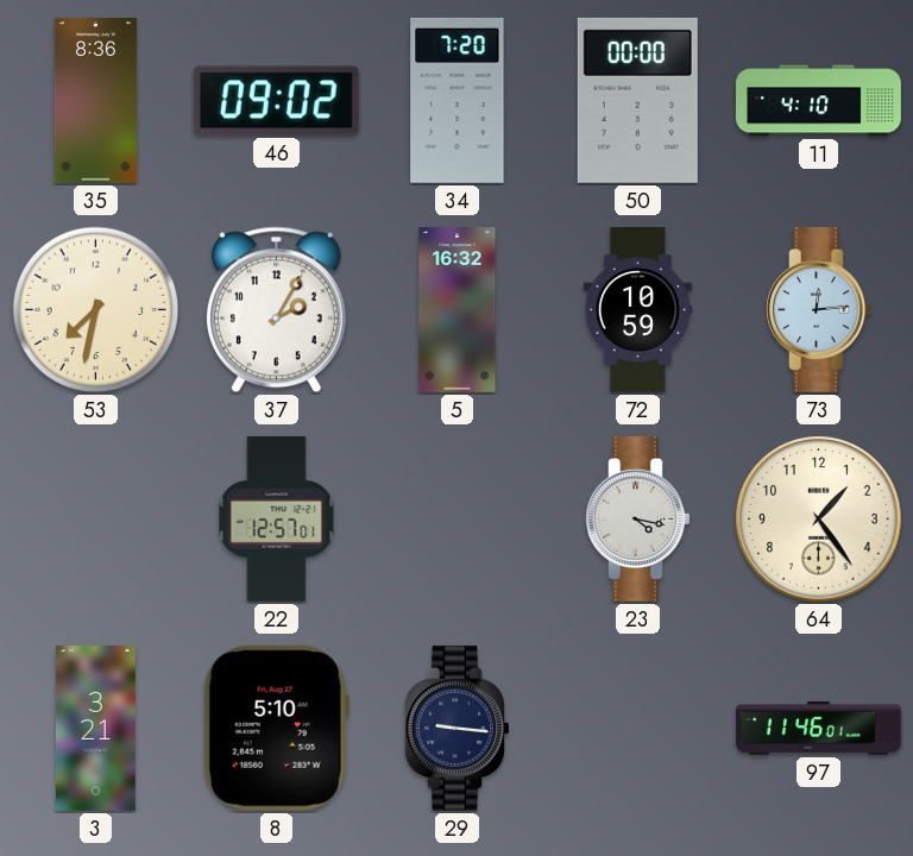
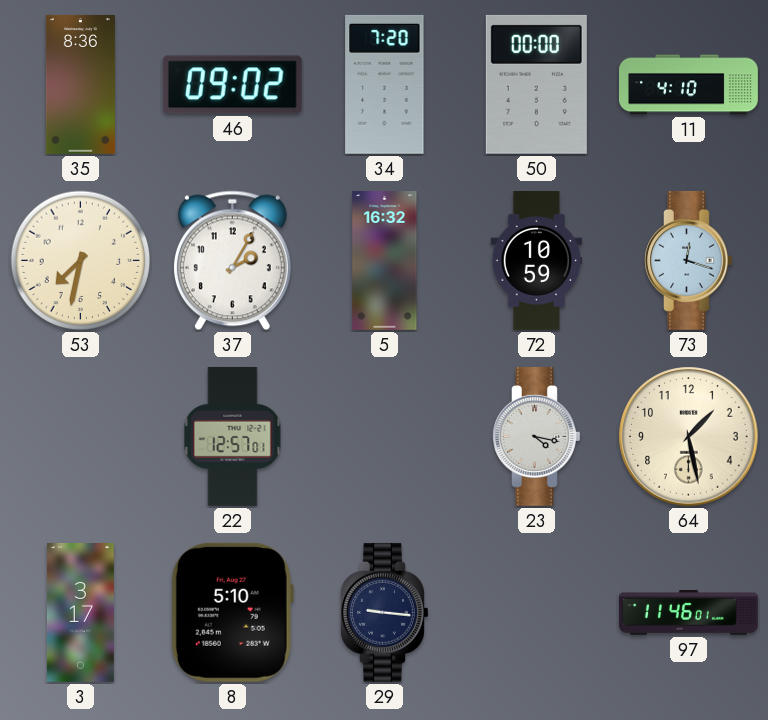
73: 12:14 -> 12:18 (689, 260)
64: 1:24 -> 1:28 (689, 437)
3: 3:21 -> 3:17 (80, 613)
